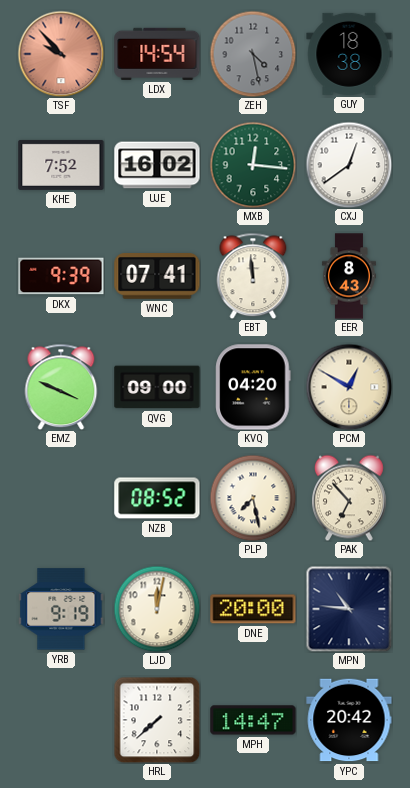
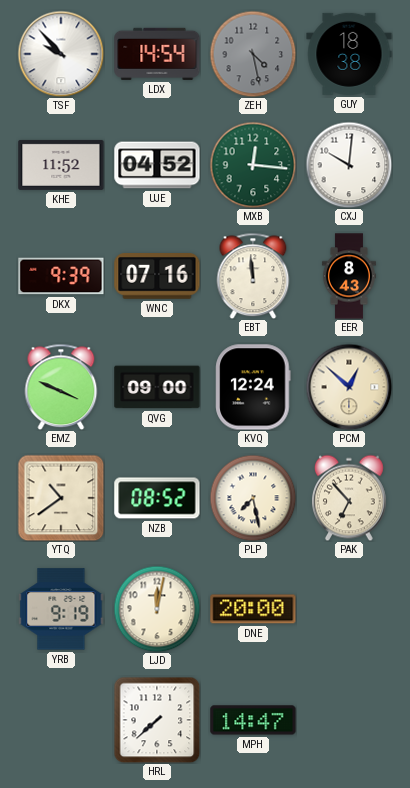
TSF dial: salmon -> white (61, 54)
KHE: 7:52 -> 11:52 (61, 165)
UJE: 16:02 -> 04:52 (157, 165)
CXJ: 12:39 -> 10:01 (349, 165)
WNC: 07:41 -> 07:16 (157, 277)
KVQ: 04:20 -> 12:24 (253, 387)
PCM: 12:50 -> 12:52 (349, 387)
YTQ: none -> 10:39 (61, 498)
MPN: 10:46 -> none (349, 609)
YPC: 20:42 -> none (349, 720)
